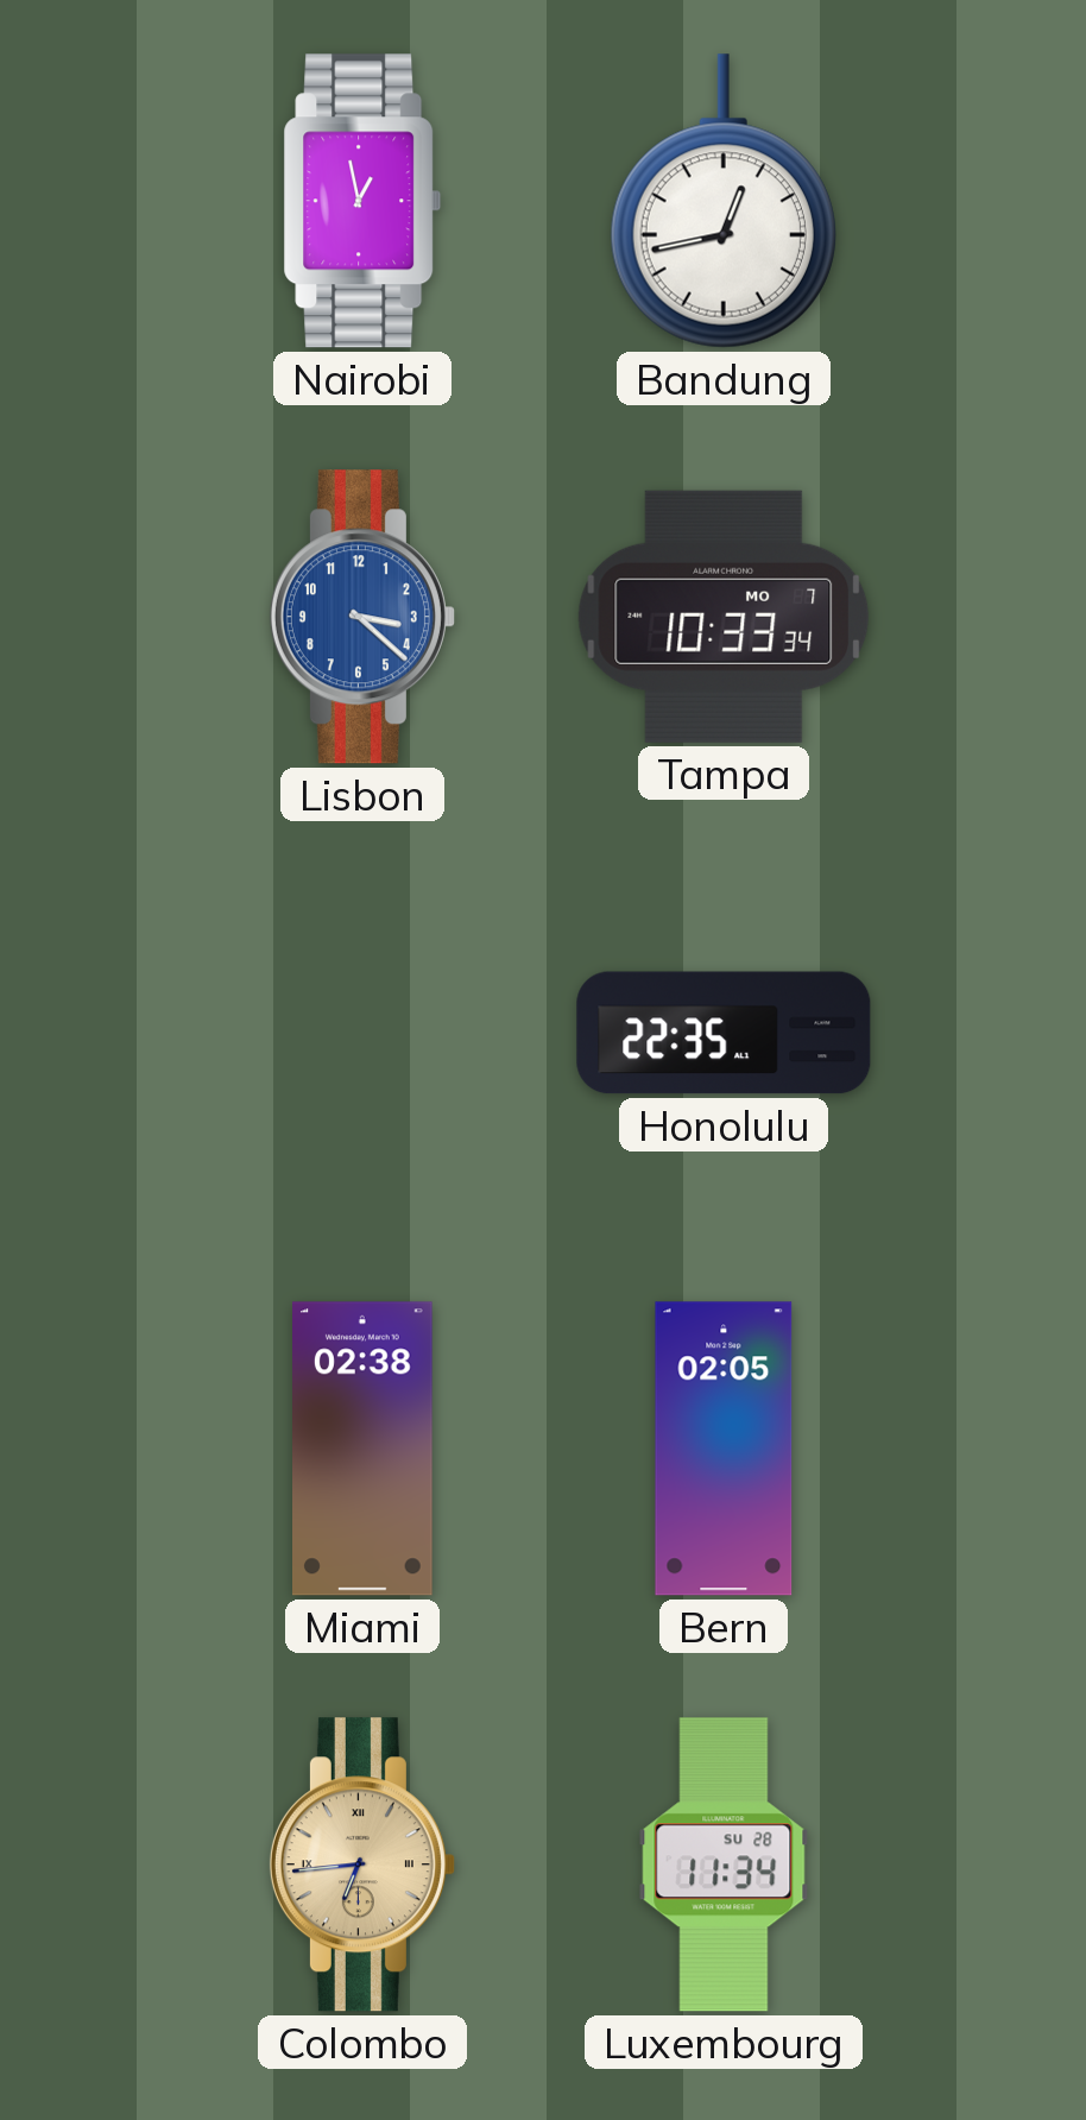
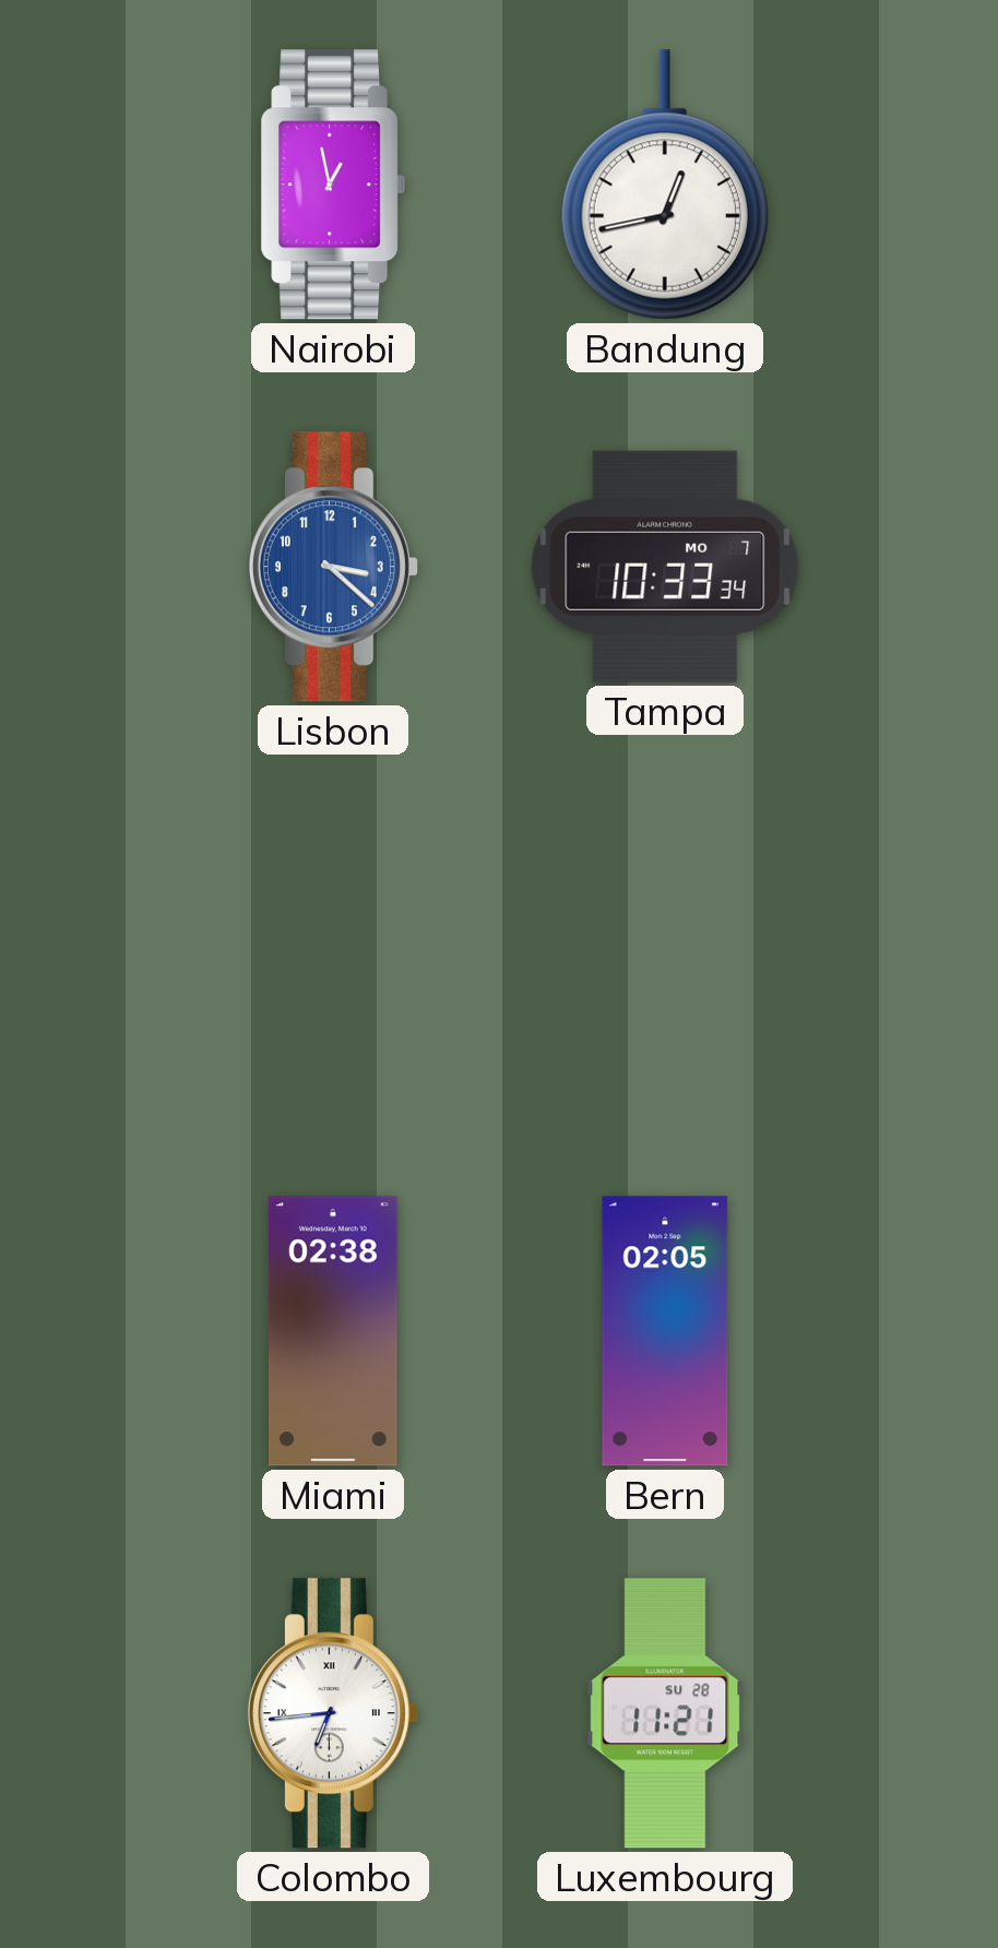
Honolulu: 22:35 -> none (724, 1033)
Colombo dial: champagne -> white (333, 1713)
Luxembourg: 11:34 -> 11:21 (665, 1713)
